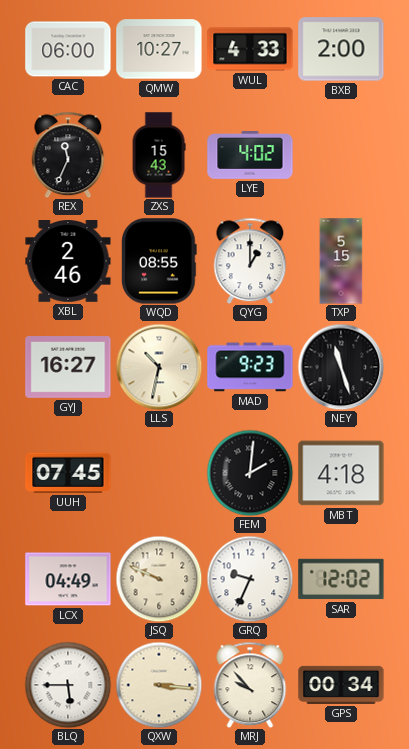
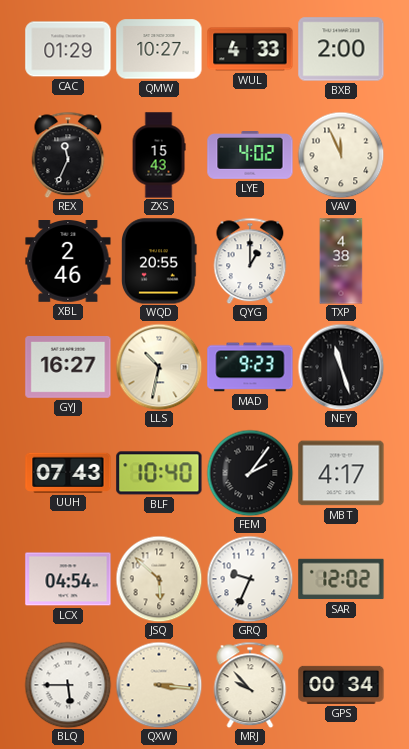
CAC: 06:00 -> 01:29 (68, 49)
VAV: none -> 11:56 (341, 155)
WQD: 08:55 -> 20:55 (160, 261)
TXP: 5:15 -> 4:38 (341, 261)
UUH: 07:45 -> 07:43 (68, 473)
BLF: none -> 10:40 (159, 473)
FEM: 2:01 -> 2:06 (250, 473)
MBT: 4:18 -> 4:17 (341, 473)
LCX: 04:49 -> 04:54 (68, 579)
JSQ: 9:49 -> 5:52 (159, 579)
